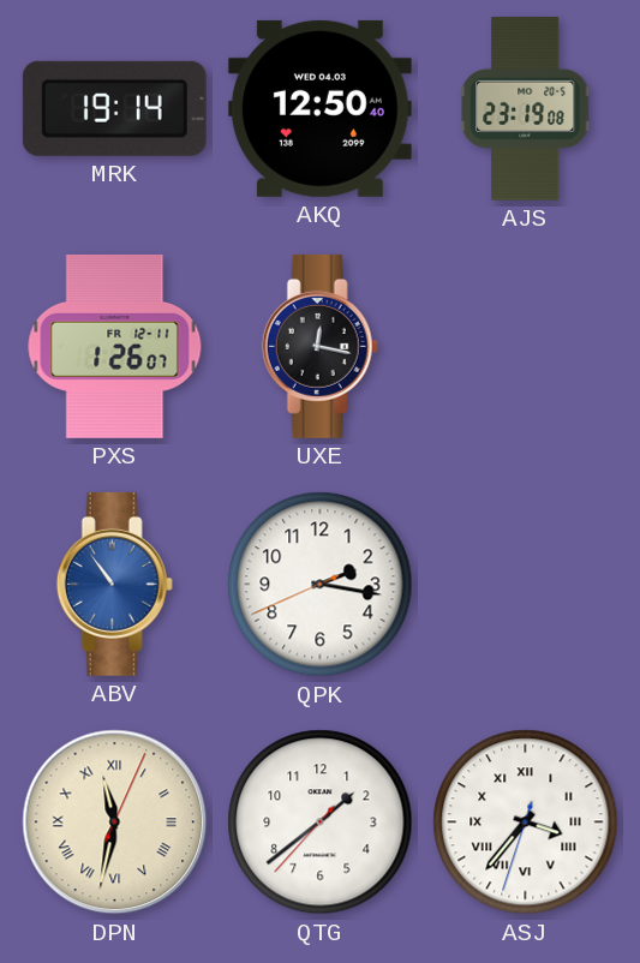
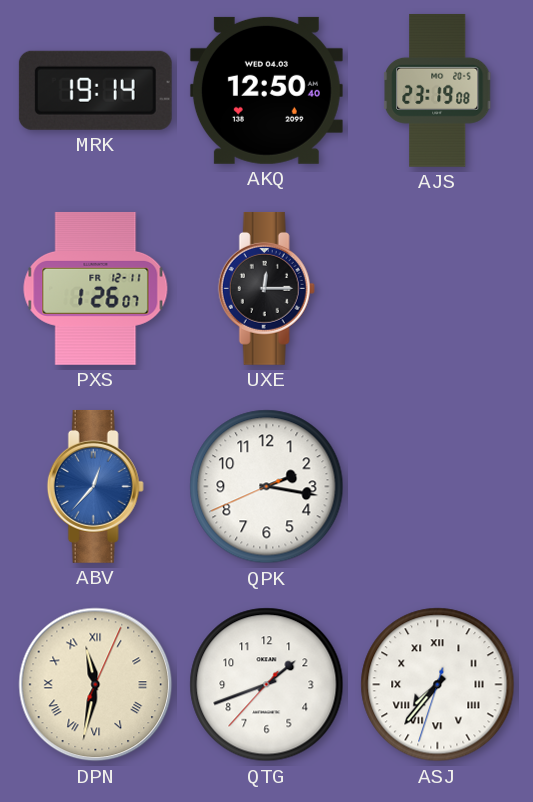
UXE: 12:17 -> 12:15 (266, 288)
ABV: 10:54 -> 12:37 (95, 486)
QTG: 1:38 -> 1:41 (267, 685)
ASJ: 3:36 -> 7:36 (438, 685)
